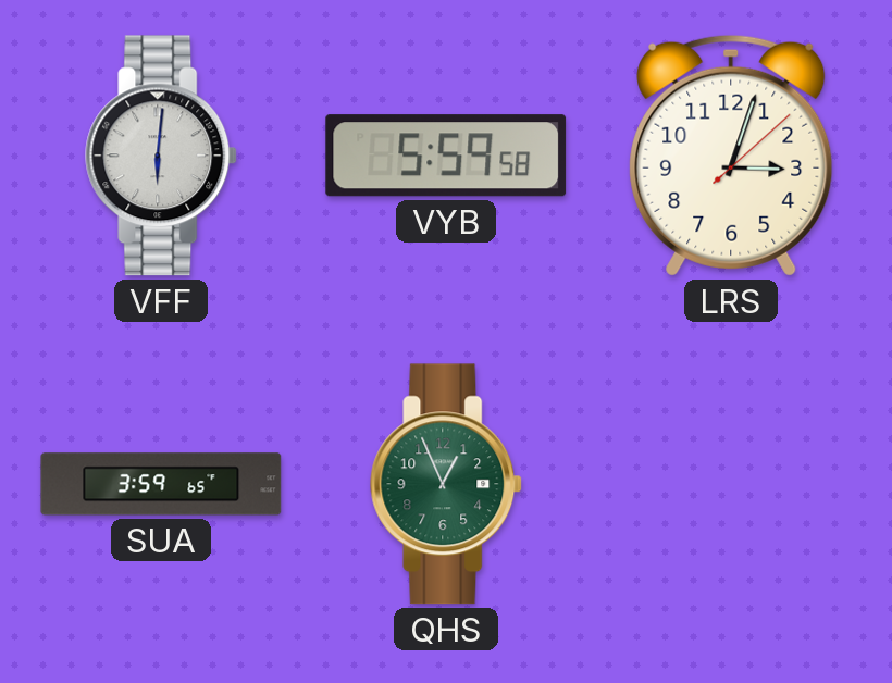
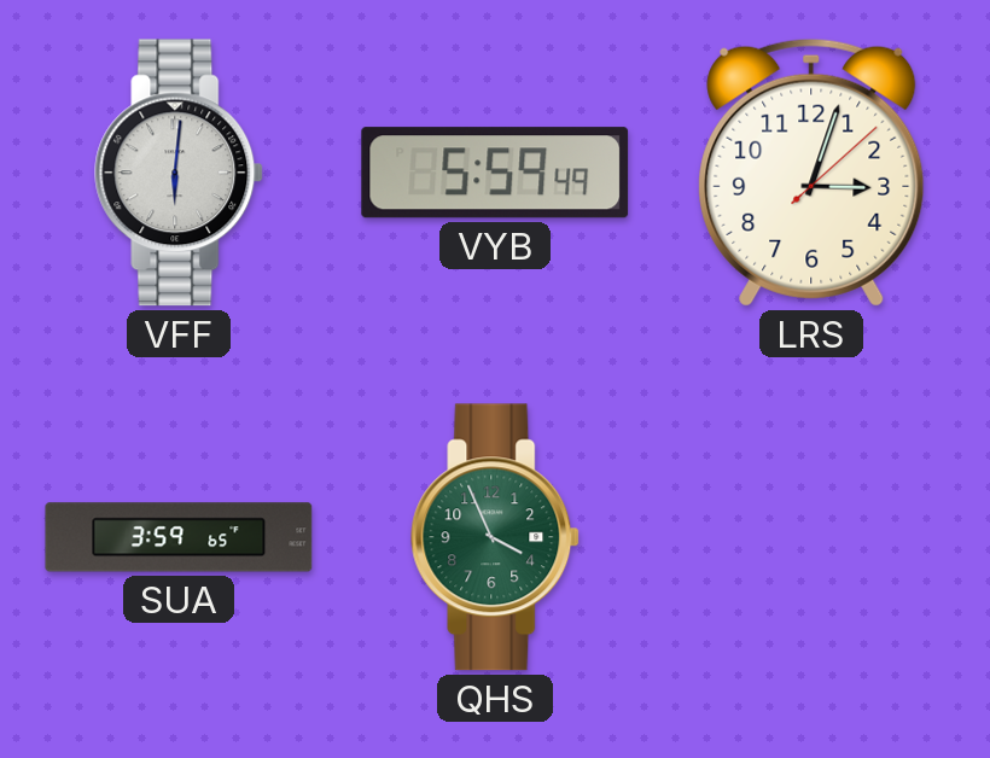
VYB: 5:59:58 -> 5:59:49 (495, 173)
QHS: 12:56 -> 3:56 (496, 537)
